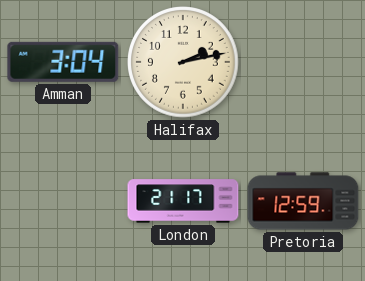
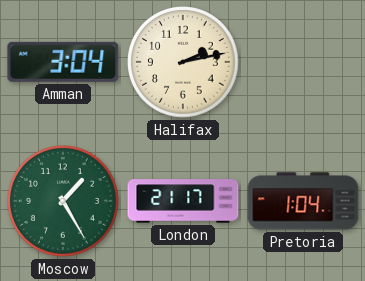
Moscow: none -> 1:25 (64, 202)
Pretoria: 12:59 -> 1:04 (303, 201)
